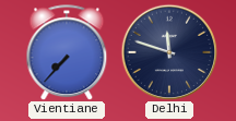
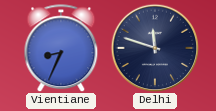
Vientiane: 7:37 -> 8:34 (61, 48)
